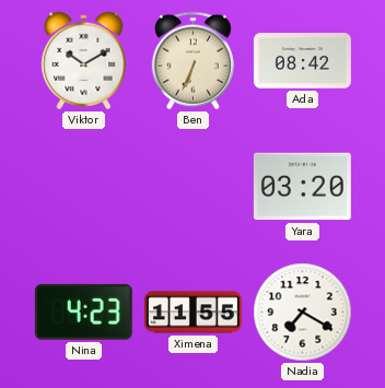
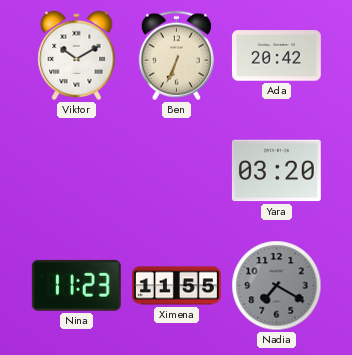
Ada: 08:42 -> 20:42 (276, 56)
Nina: 4:23 -> 11:23 (76, 285)
Nadia dial: white -> grey (277, 286)
